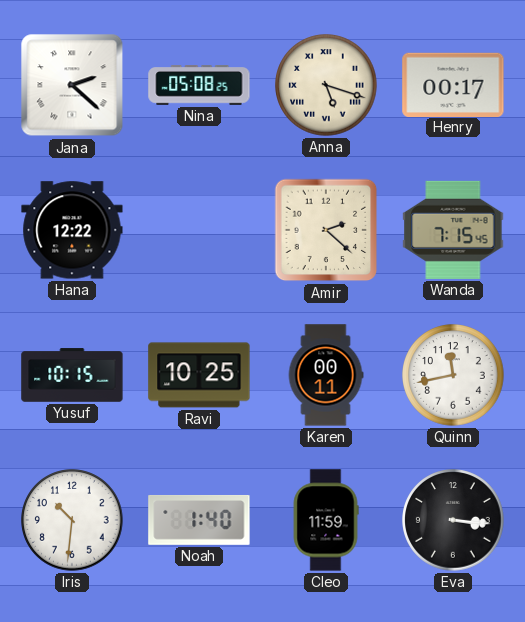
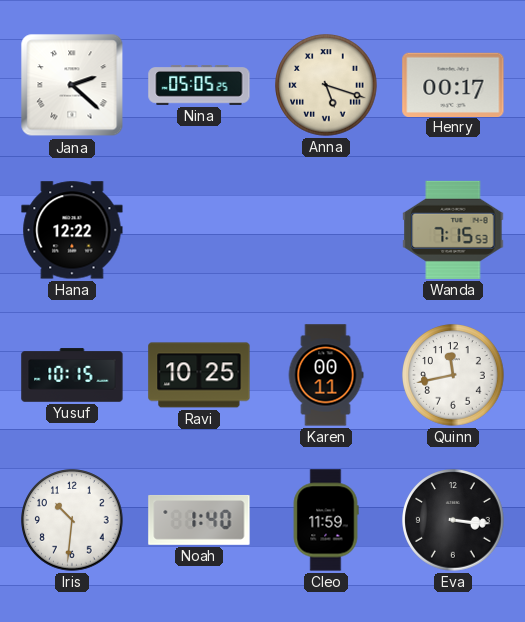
Nina: 05:08 -> 05:05 (199, 85)
Amir: 2:22 -> none (326, 230)
Wanda: 7:15:45 -> 7:15:53 (453, 230)
